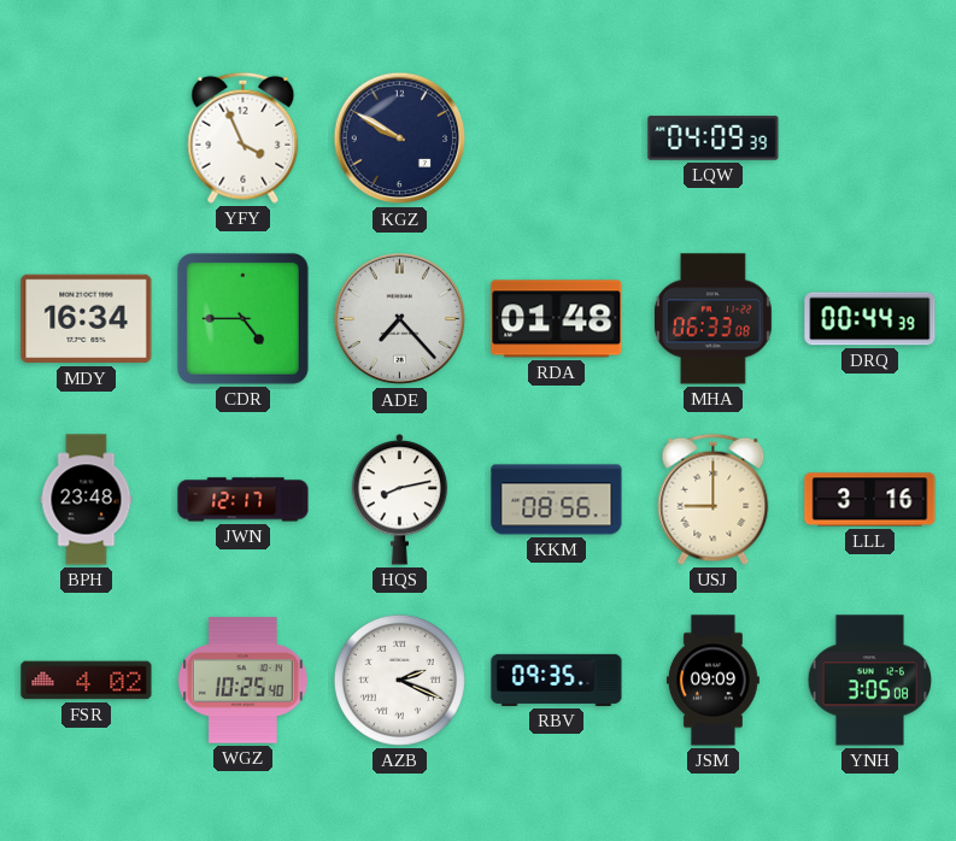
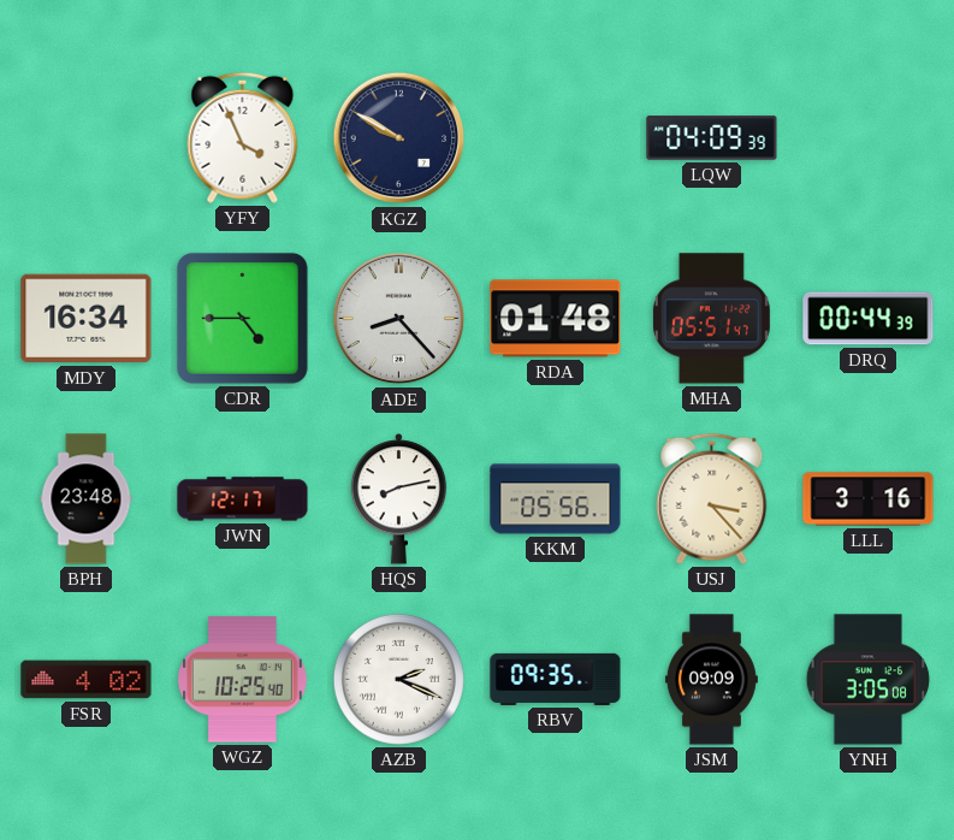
ADE: 7:23 -> 8:23 (399, 319)
MHA: 06:33 -> 05:51 (711, 319)
KKM: 08:56 -> 05:56 (556, 499)
USJ: 9:00 -> 3:23 (712, 498)
